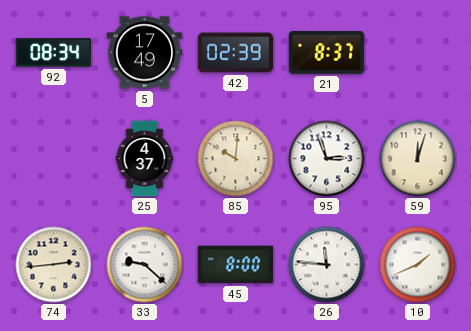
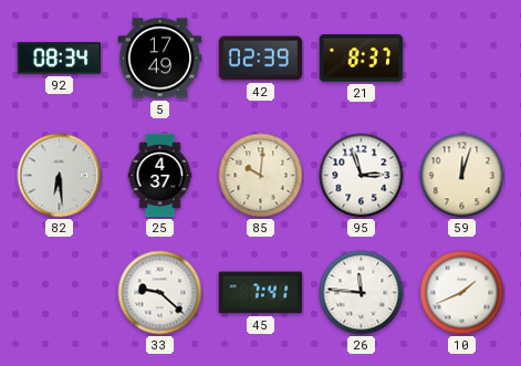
82: none -> 6:29 (60, 176)
74: 2:44 -> none (54, 265)
45: 8:00 -> 7:41 (261, 293)
